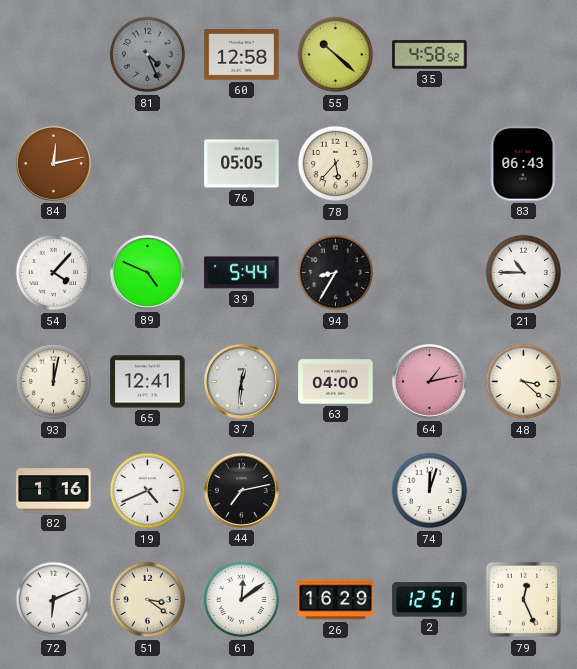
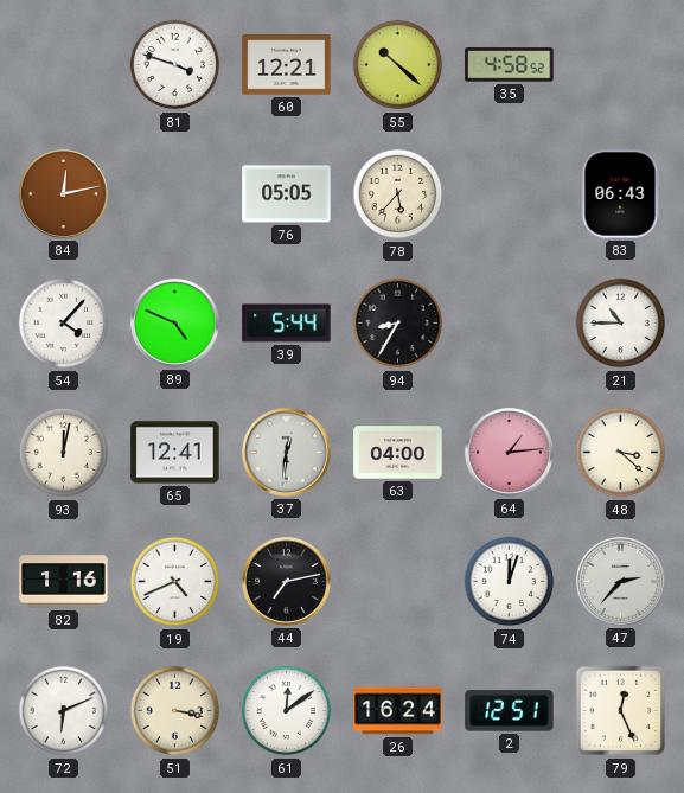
81: 4:26 -> 3:48 (175, 65)
81 dial: grey -> white (175, 65)
60: 12:58 -> 12:21 (287, 65)
64: 1:13 -> 1:14 (509, 452)
47: none -> 2:37 (620, 581)
51: 3:21 -> 3:17 (175, 711)
26: 16:29 -> 16:24 (398, 711)
